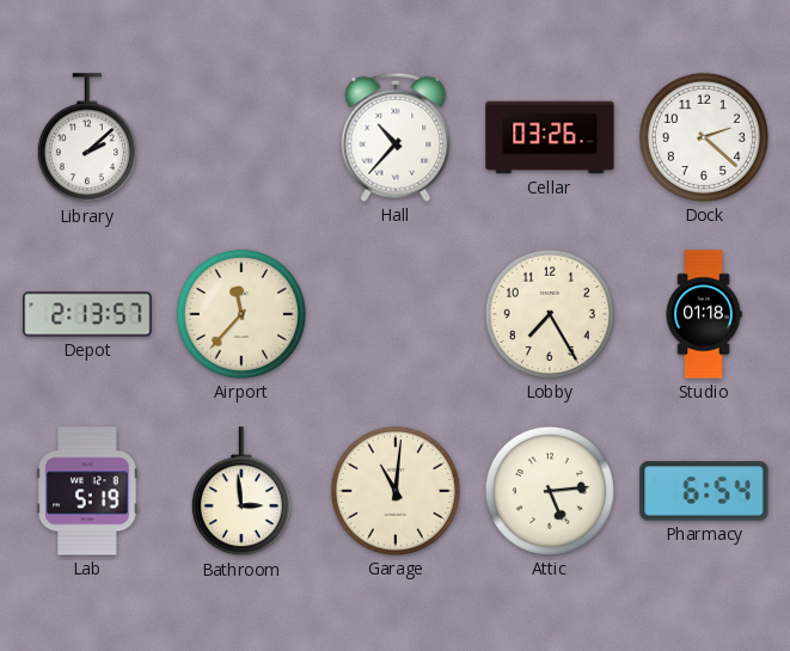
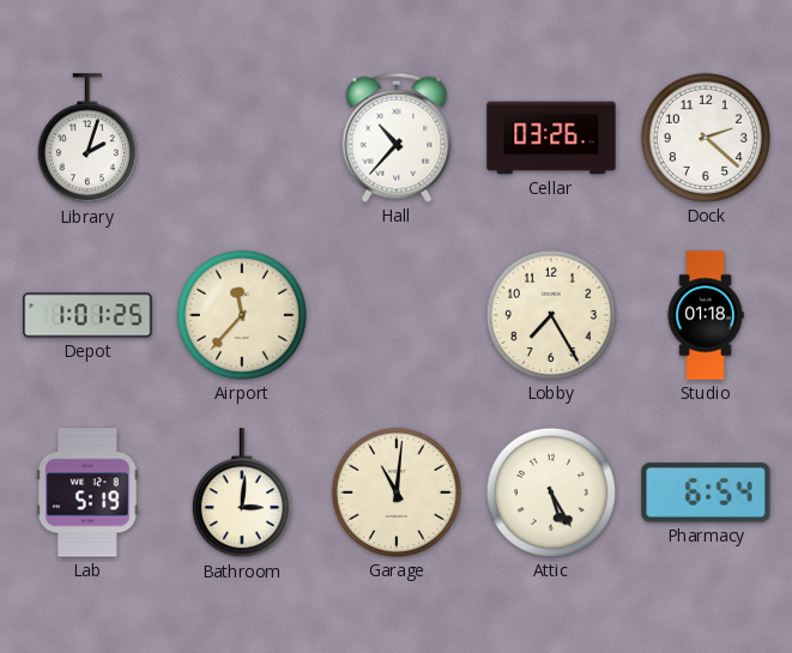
Library: 2:08 -> 2:03 (87, 139)
Depot: 2:13 -> 1:01 (87, 315)
Bathroom: 2:59 -> 3:01 (242, 494)
Attic: 5:14 -> 5:25 (551, 492)
